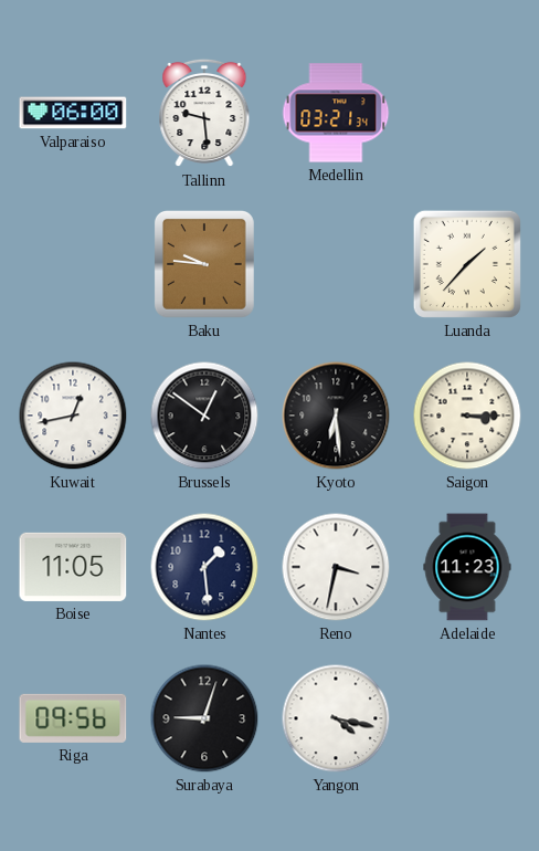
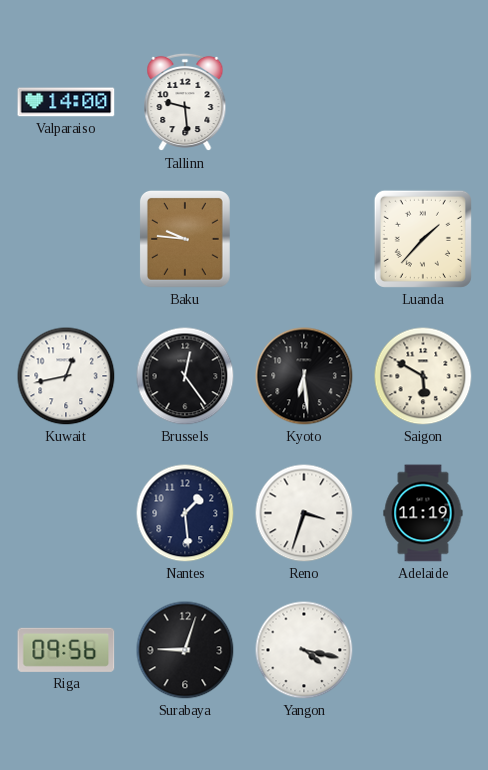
Valparaiso: 06:00 -> 14:00 (66, 102)
Medellin: 03:21 -> none (336, 113)
Brussels: 12:51 -> 12:24 (185, 376)
Saigon: 3:15 -> 5:50 (423, 376)
Boise: 11:05 -> none (73, 567)
Reno: 3:32 -> 3:33 (304, 513)
Adelaide: 11:23 -> 11:19 (423, 513)
